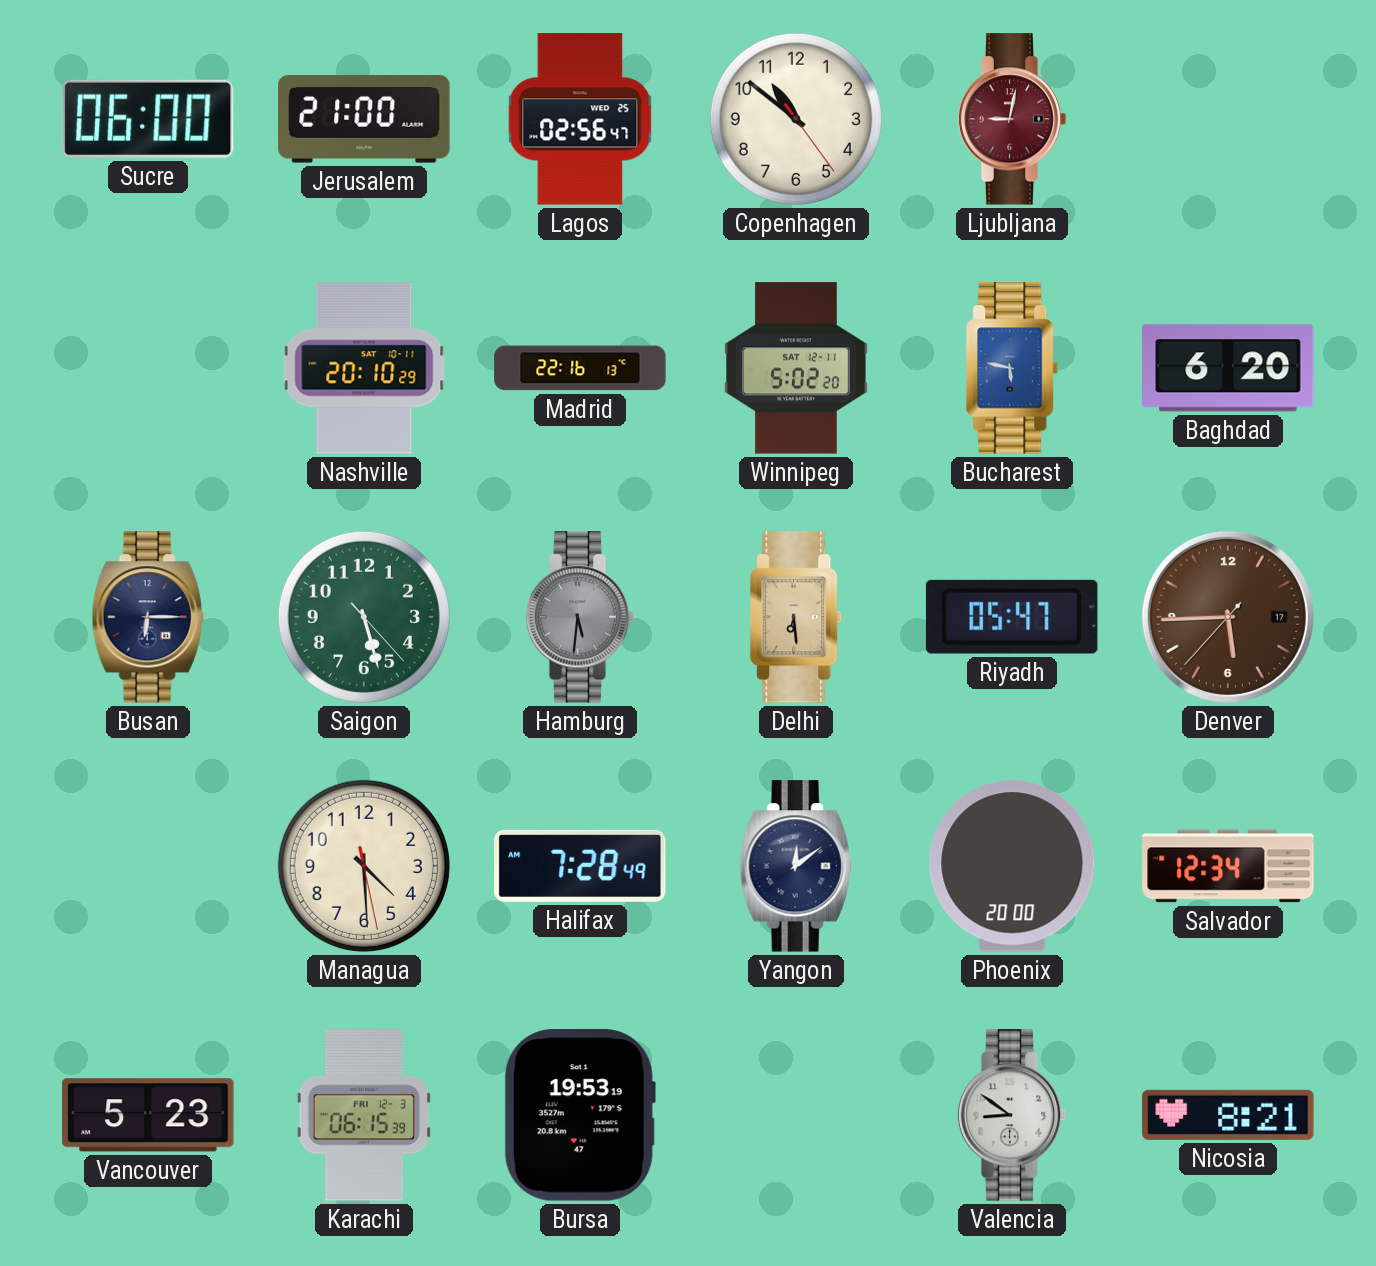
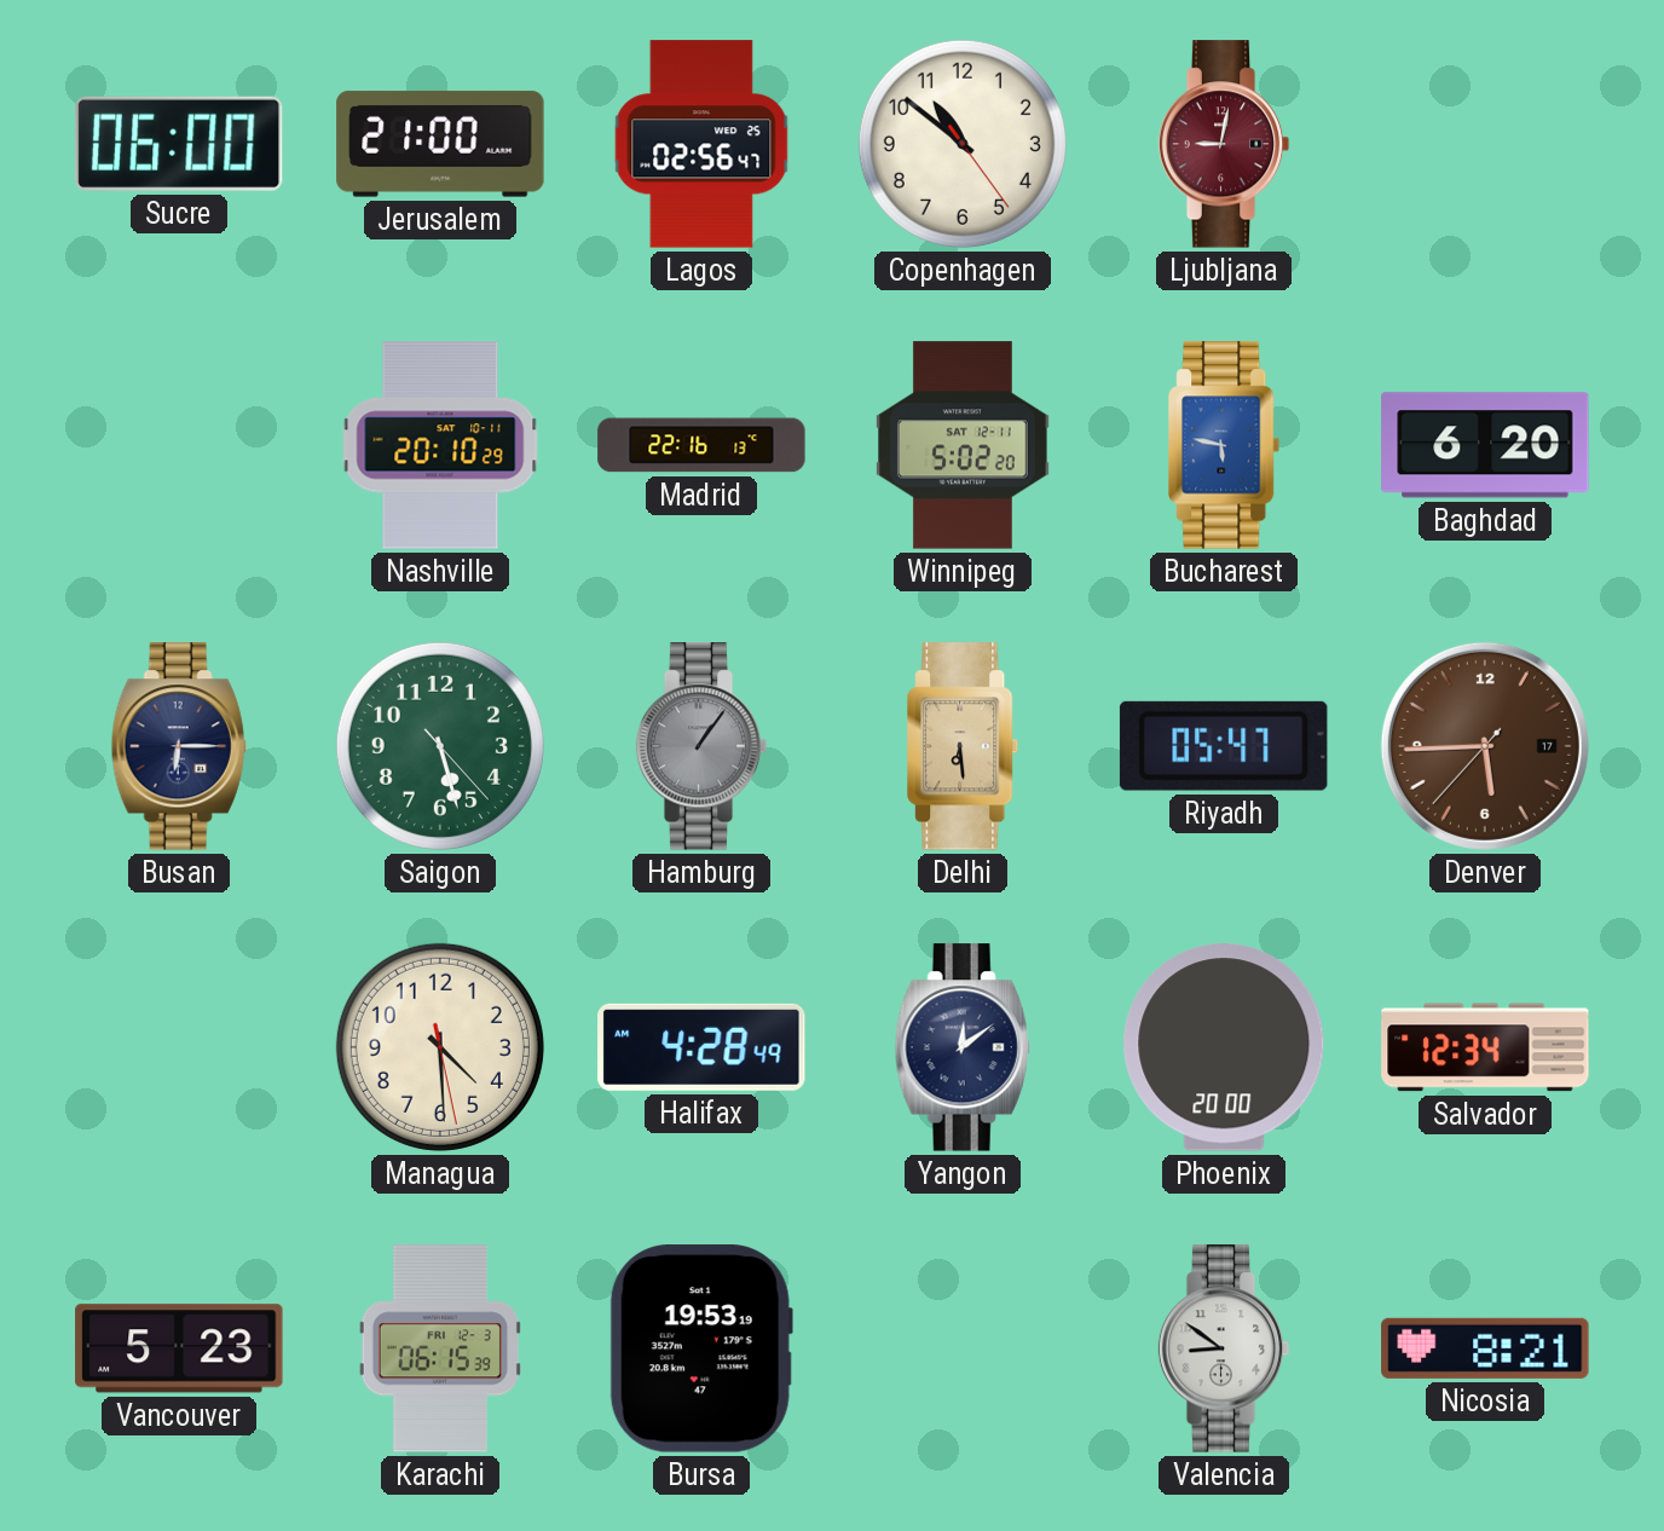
Hamburg: 5:31 -> 1:06 (701, 746)
Halifax: 7:28 -> 4:28 (701, 1047)
